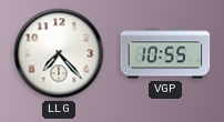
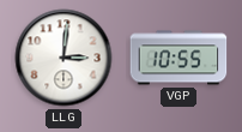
LLG: 7:23 -> 3:01 (63, 58)
